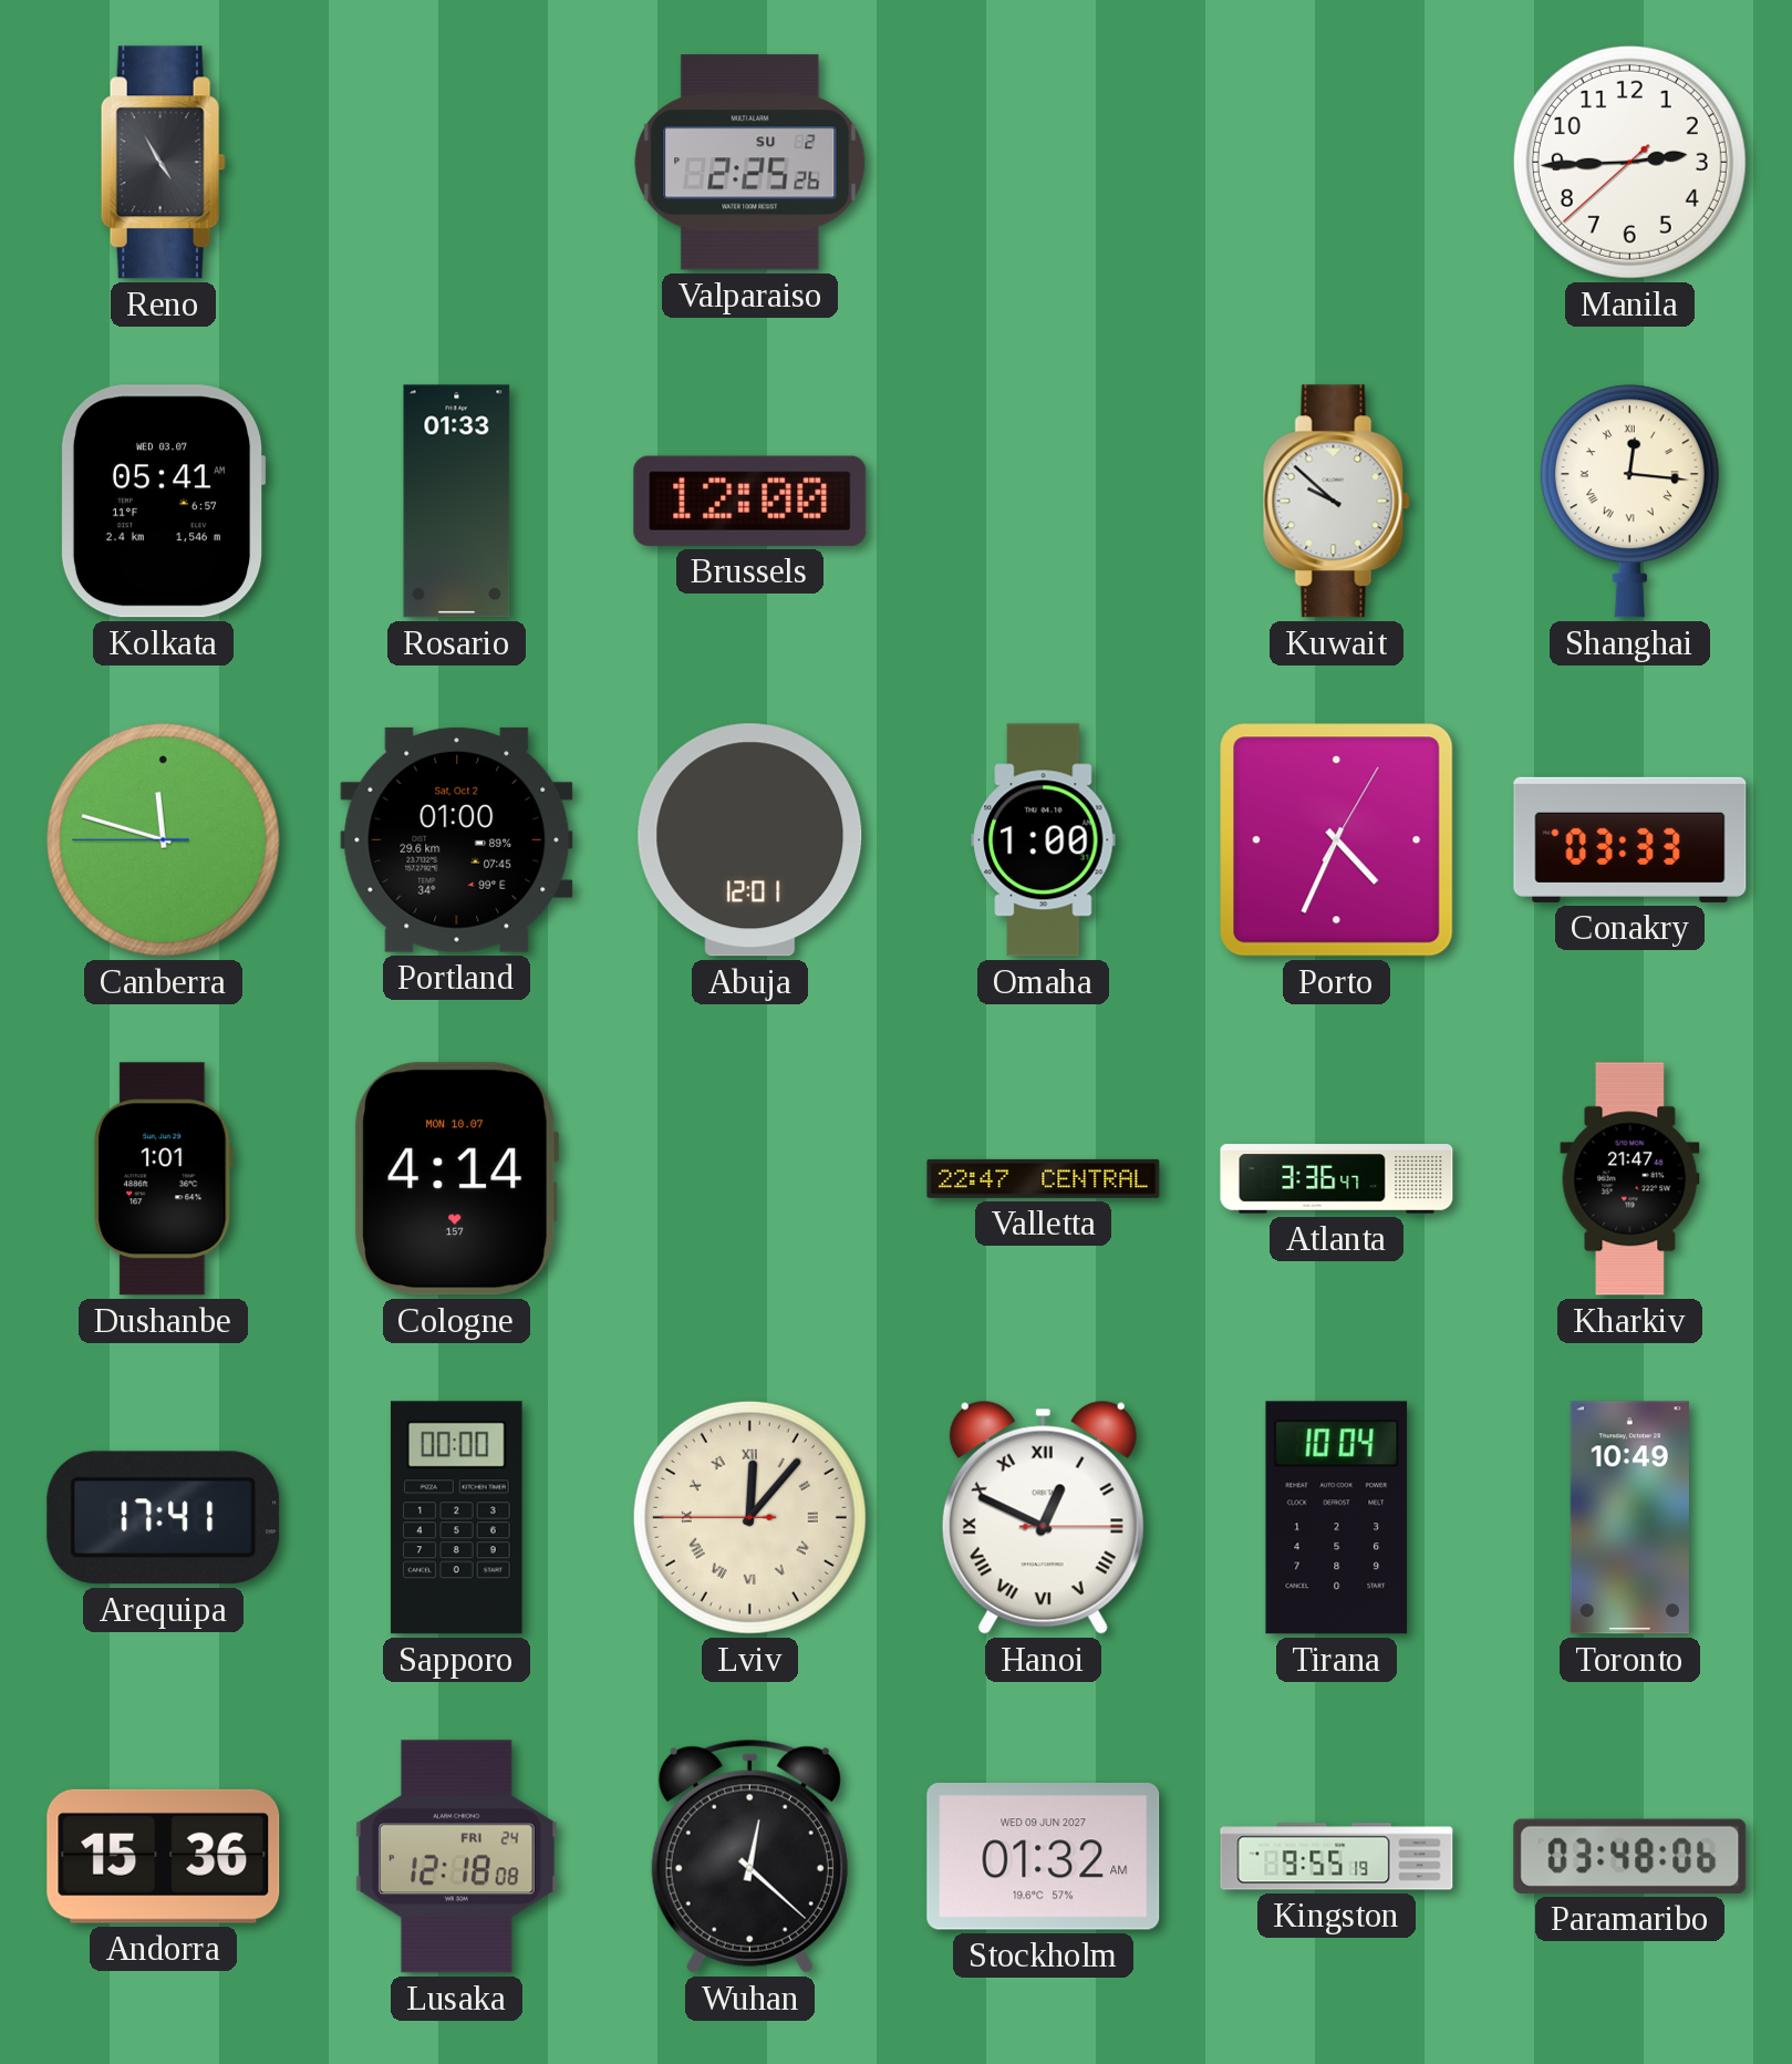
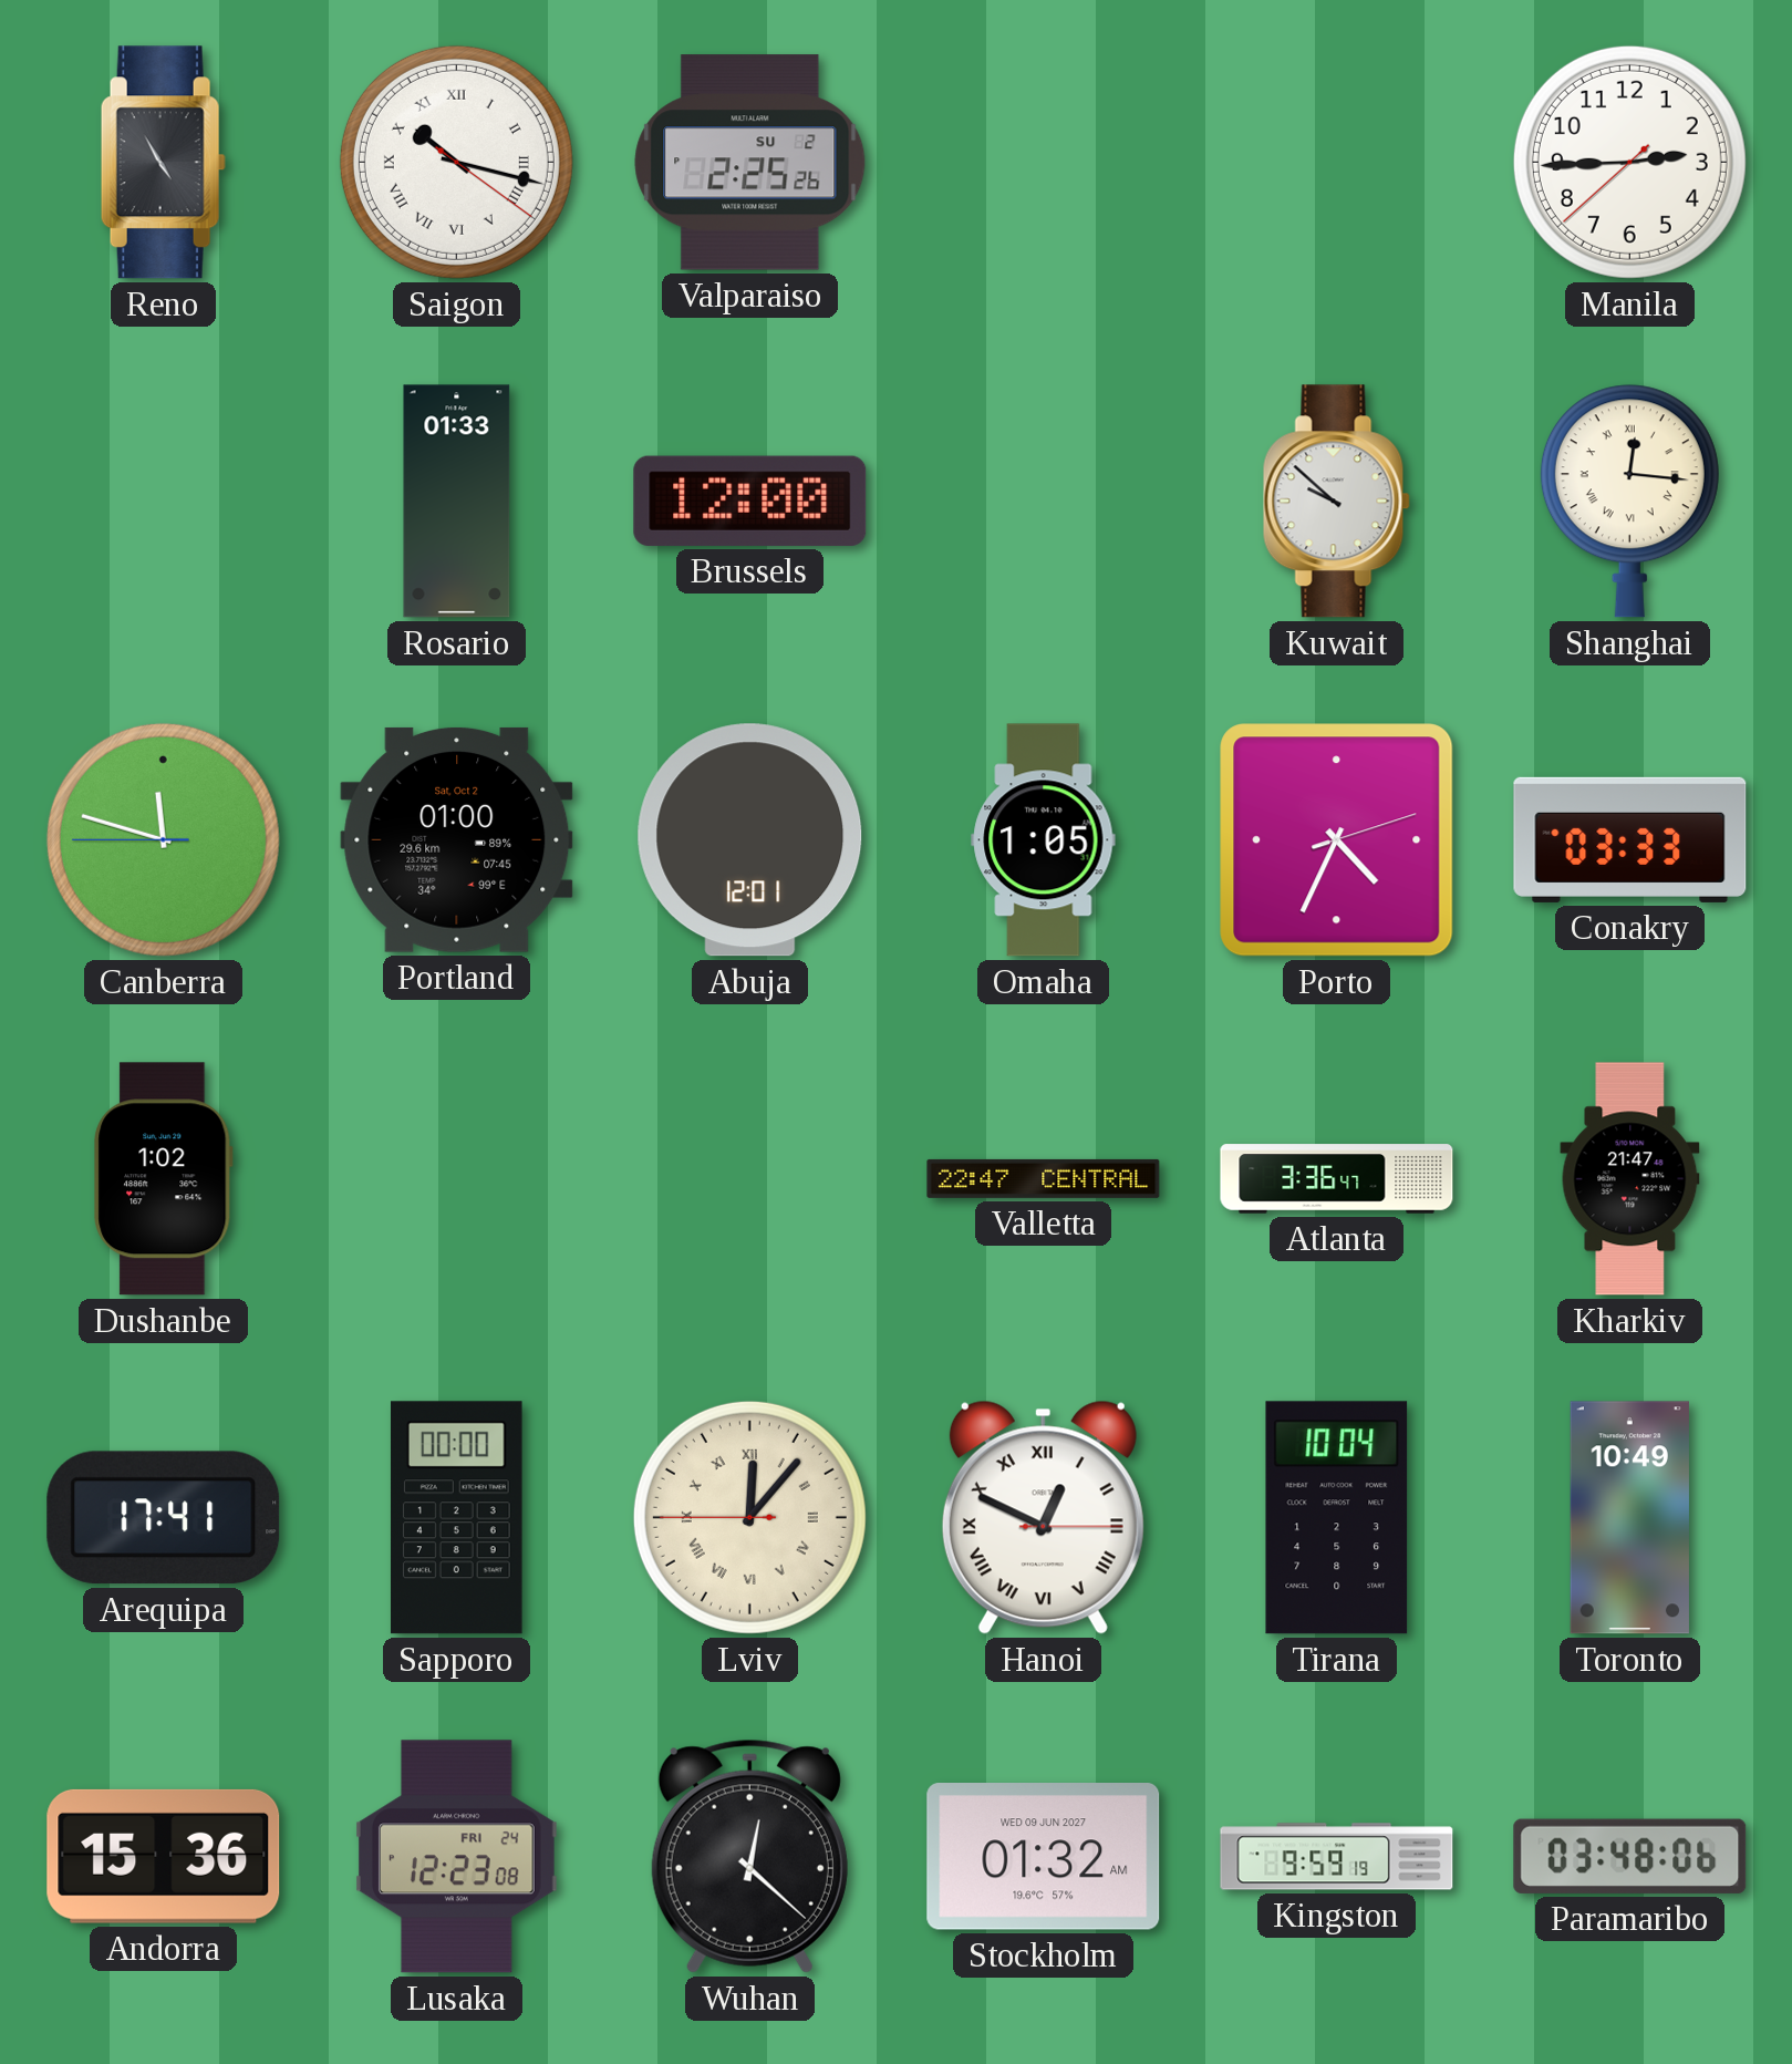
Saigon: none -> 10:17 (456, 162)
Kolkata: 05:41 -> none (163, 502)
Omaha: 1:00 -> 1:05 (1044, 840)
Porto: 4:34:05 -> 4:34:12 (1337, 840)
Dushanbe: 1:01 -> 1:02 (164, 1179)
Cologne: 4:14 -> none (457, 1179)
Lusaka: 12:18 -> 12:23 (456, 1857)
Kingston: 9:55 -> 9:59 (1337, 1857)
